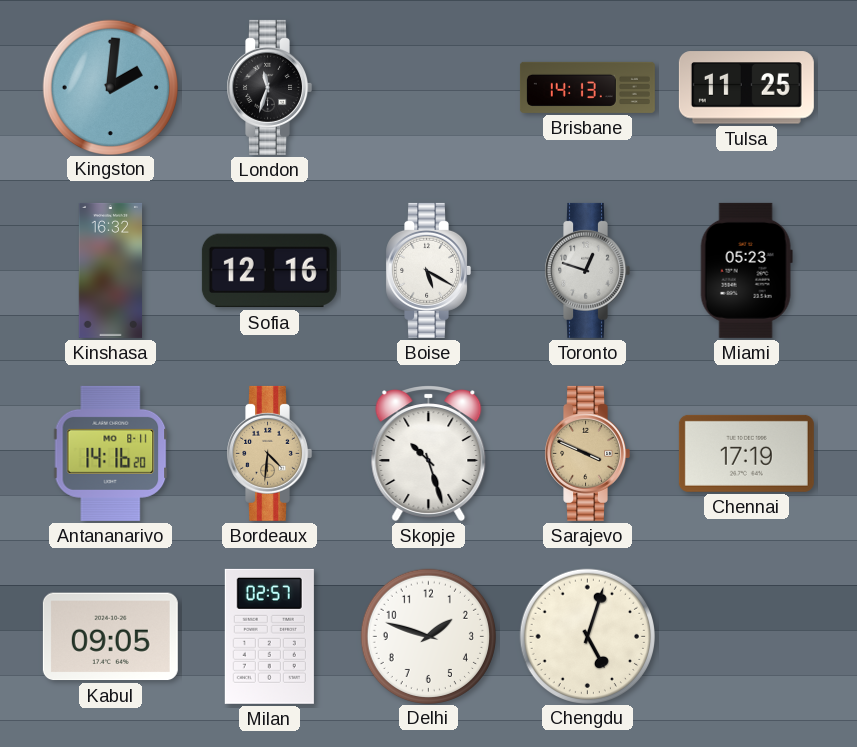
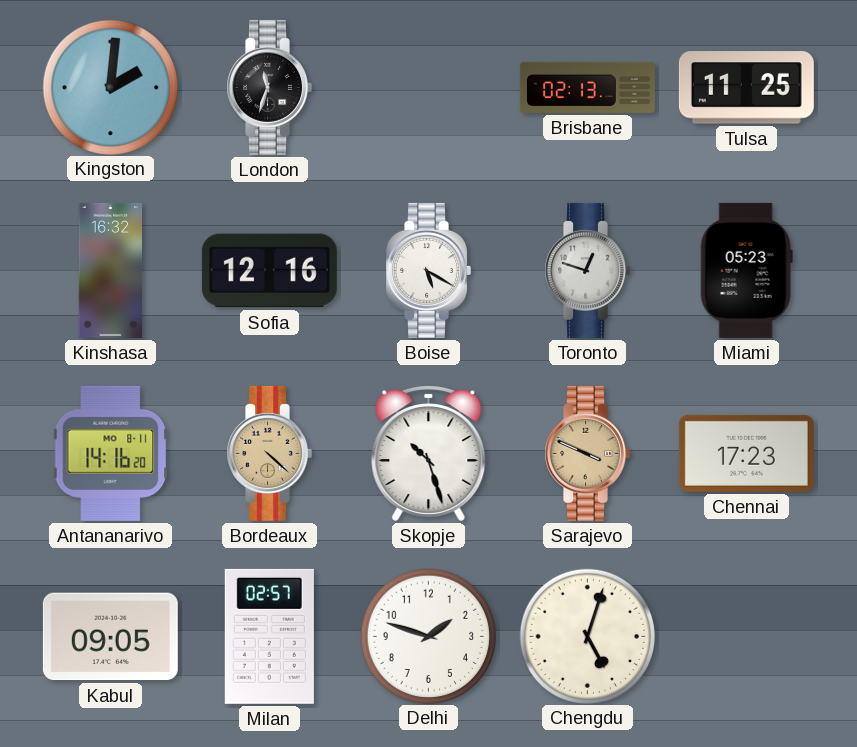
Brisbane: 14:13 -> 02:13 (587, 87)
Bordeaux: 4:31 -> 4:22 (269, 453)
Chennai: 17:19 -> 17:23 (746, 453)
